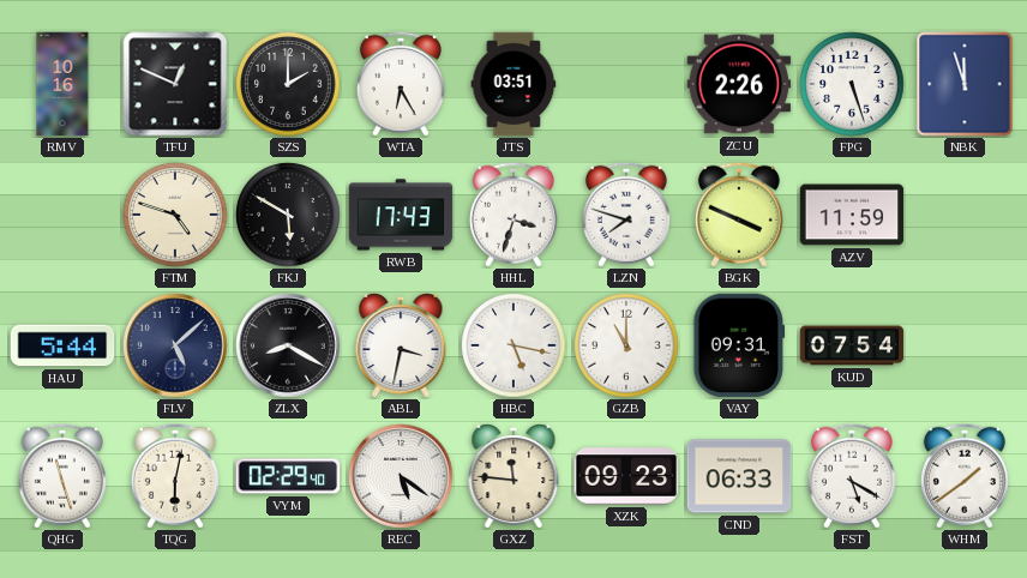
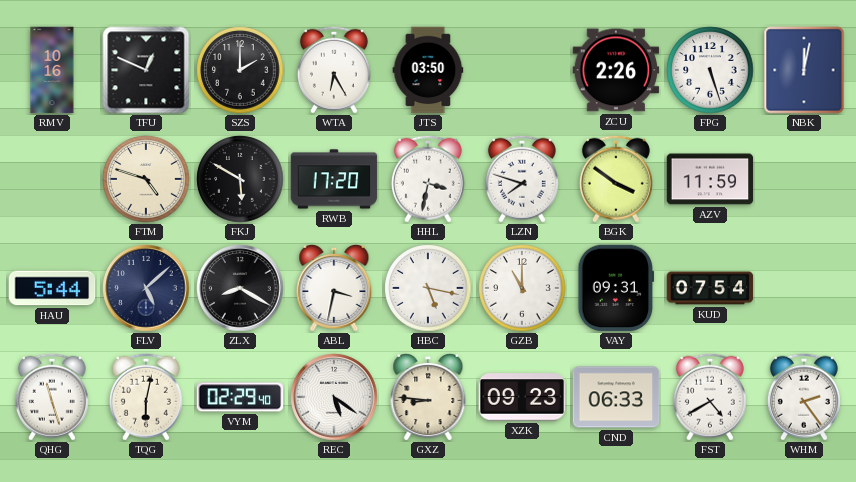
JTS: 03:51 -> 03:50 (428, 70)
NBK: 11:57 -> 12:02 (804, 70)
RWB: 17:43 -> 17:20 (334, 179)
HHL: 3:33 -> 3:32 (428, 179)
BGK: 3:49 -> 3:51 (616, 179)
GXZ: 11:46 -> 8:46 (428, 397)
FST: 5:20 -> 4:40 (710, 397)
WHM: 1:39 -> 2:24 (804, 397)
